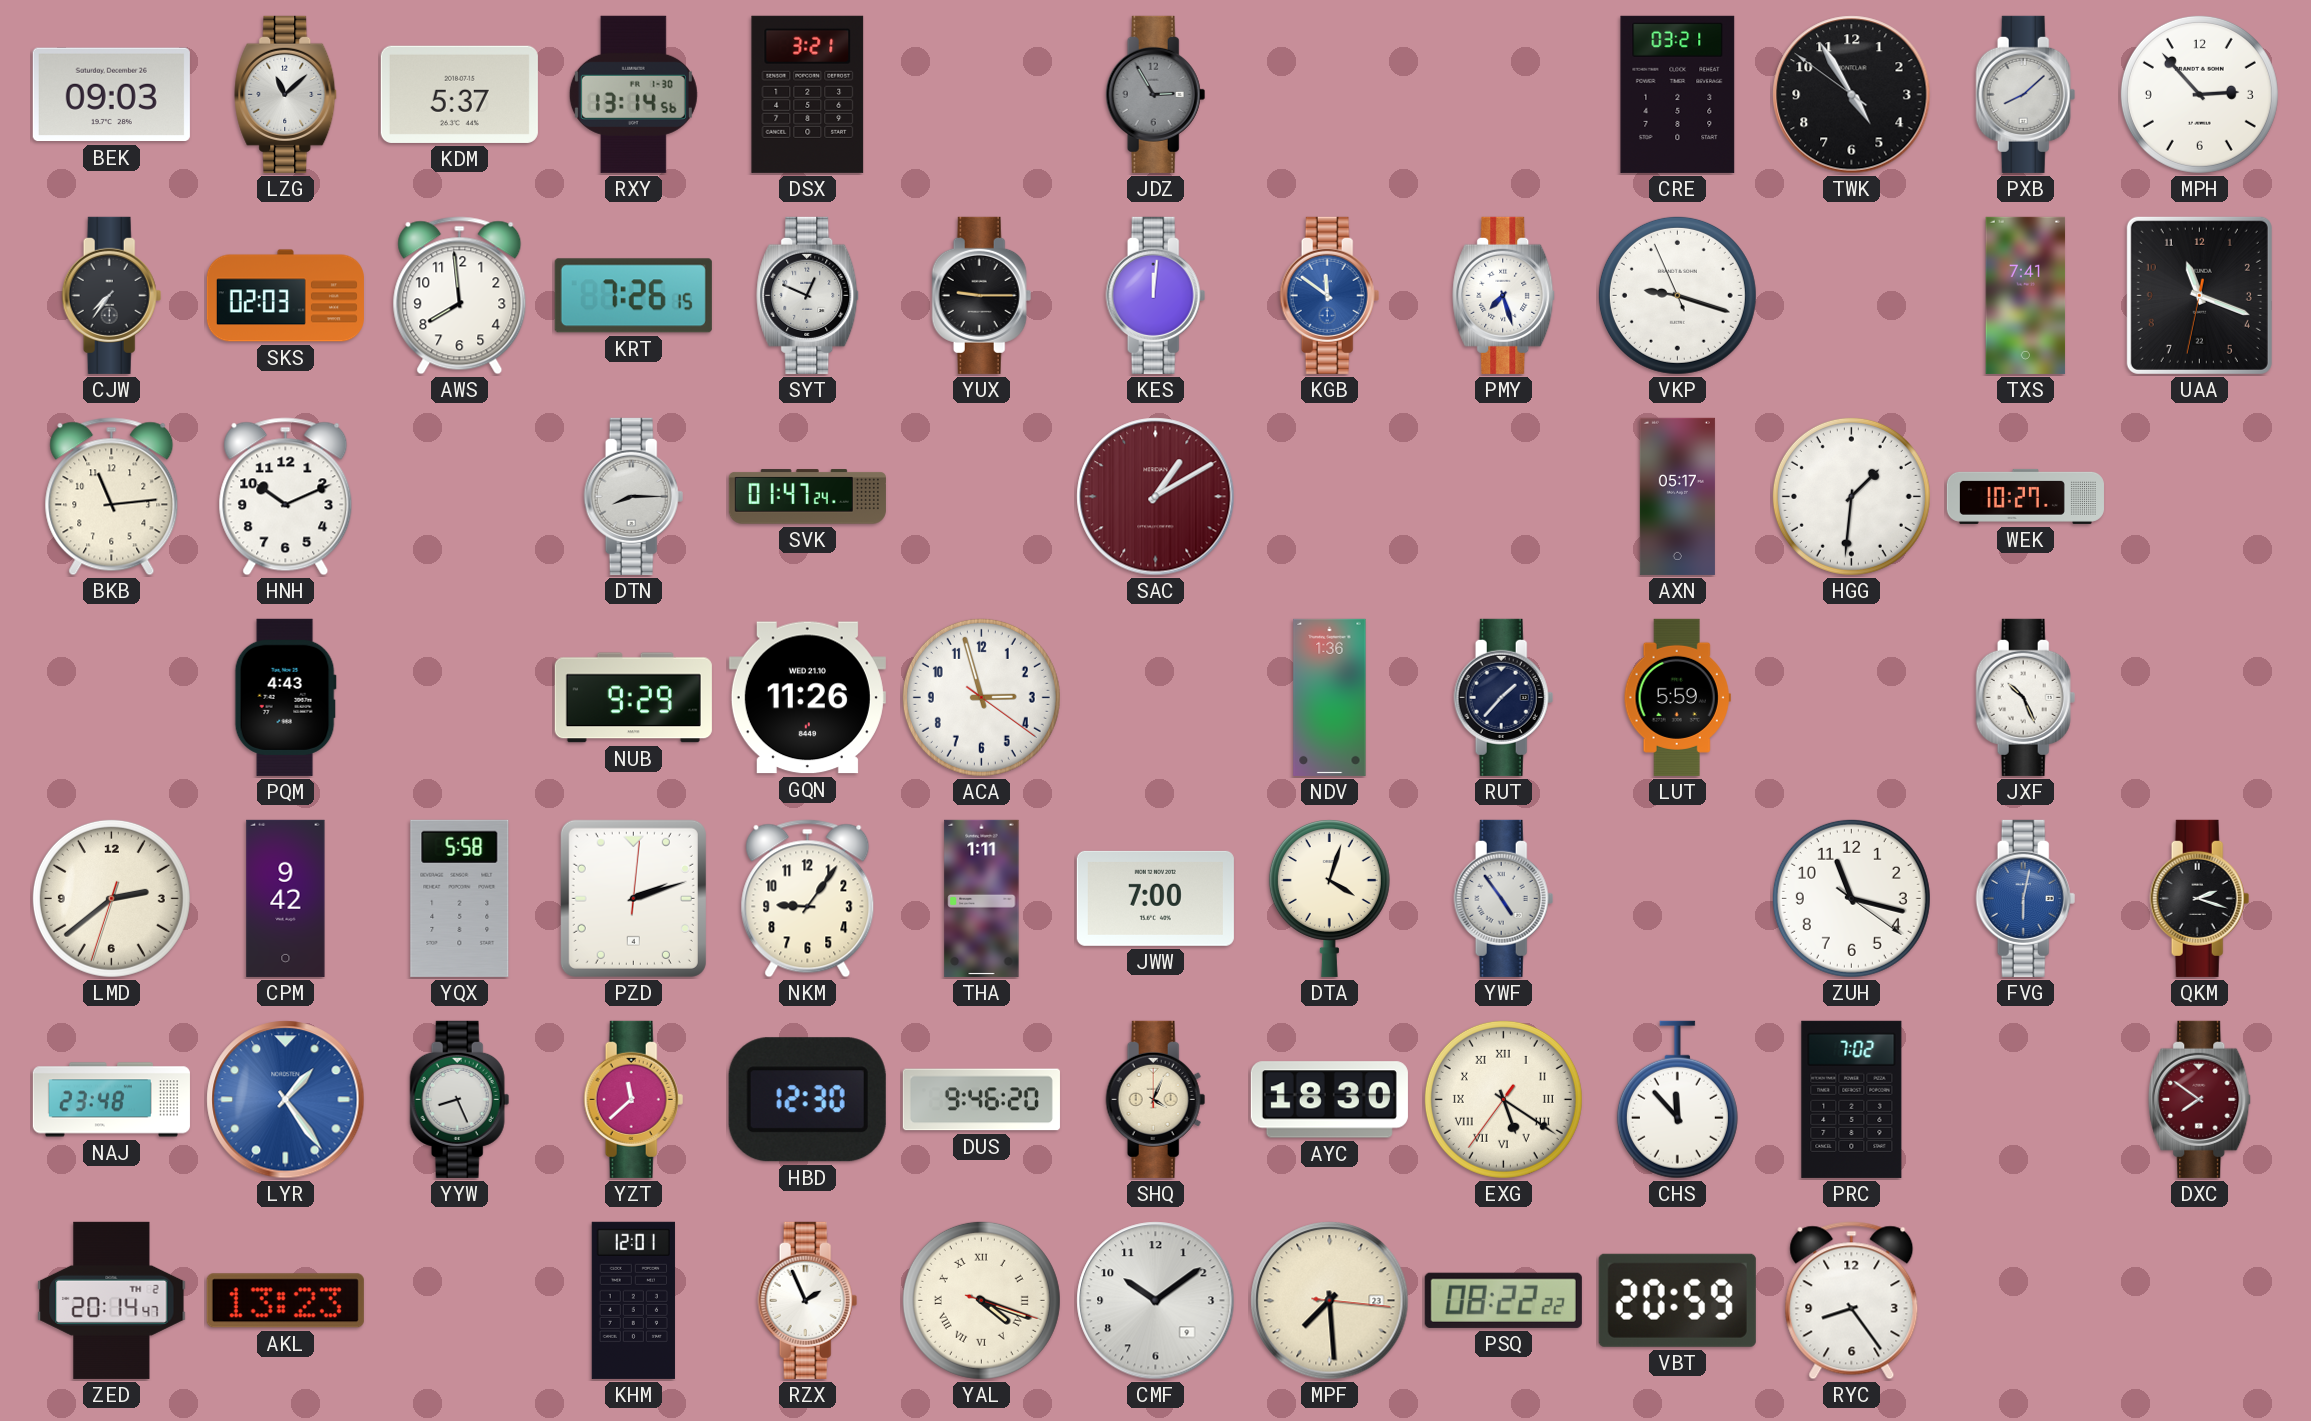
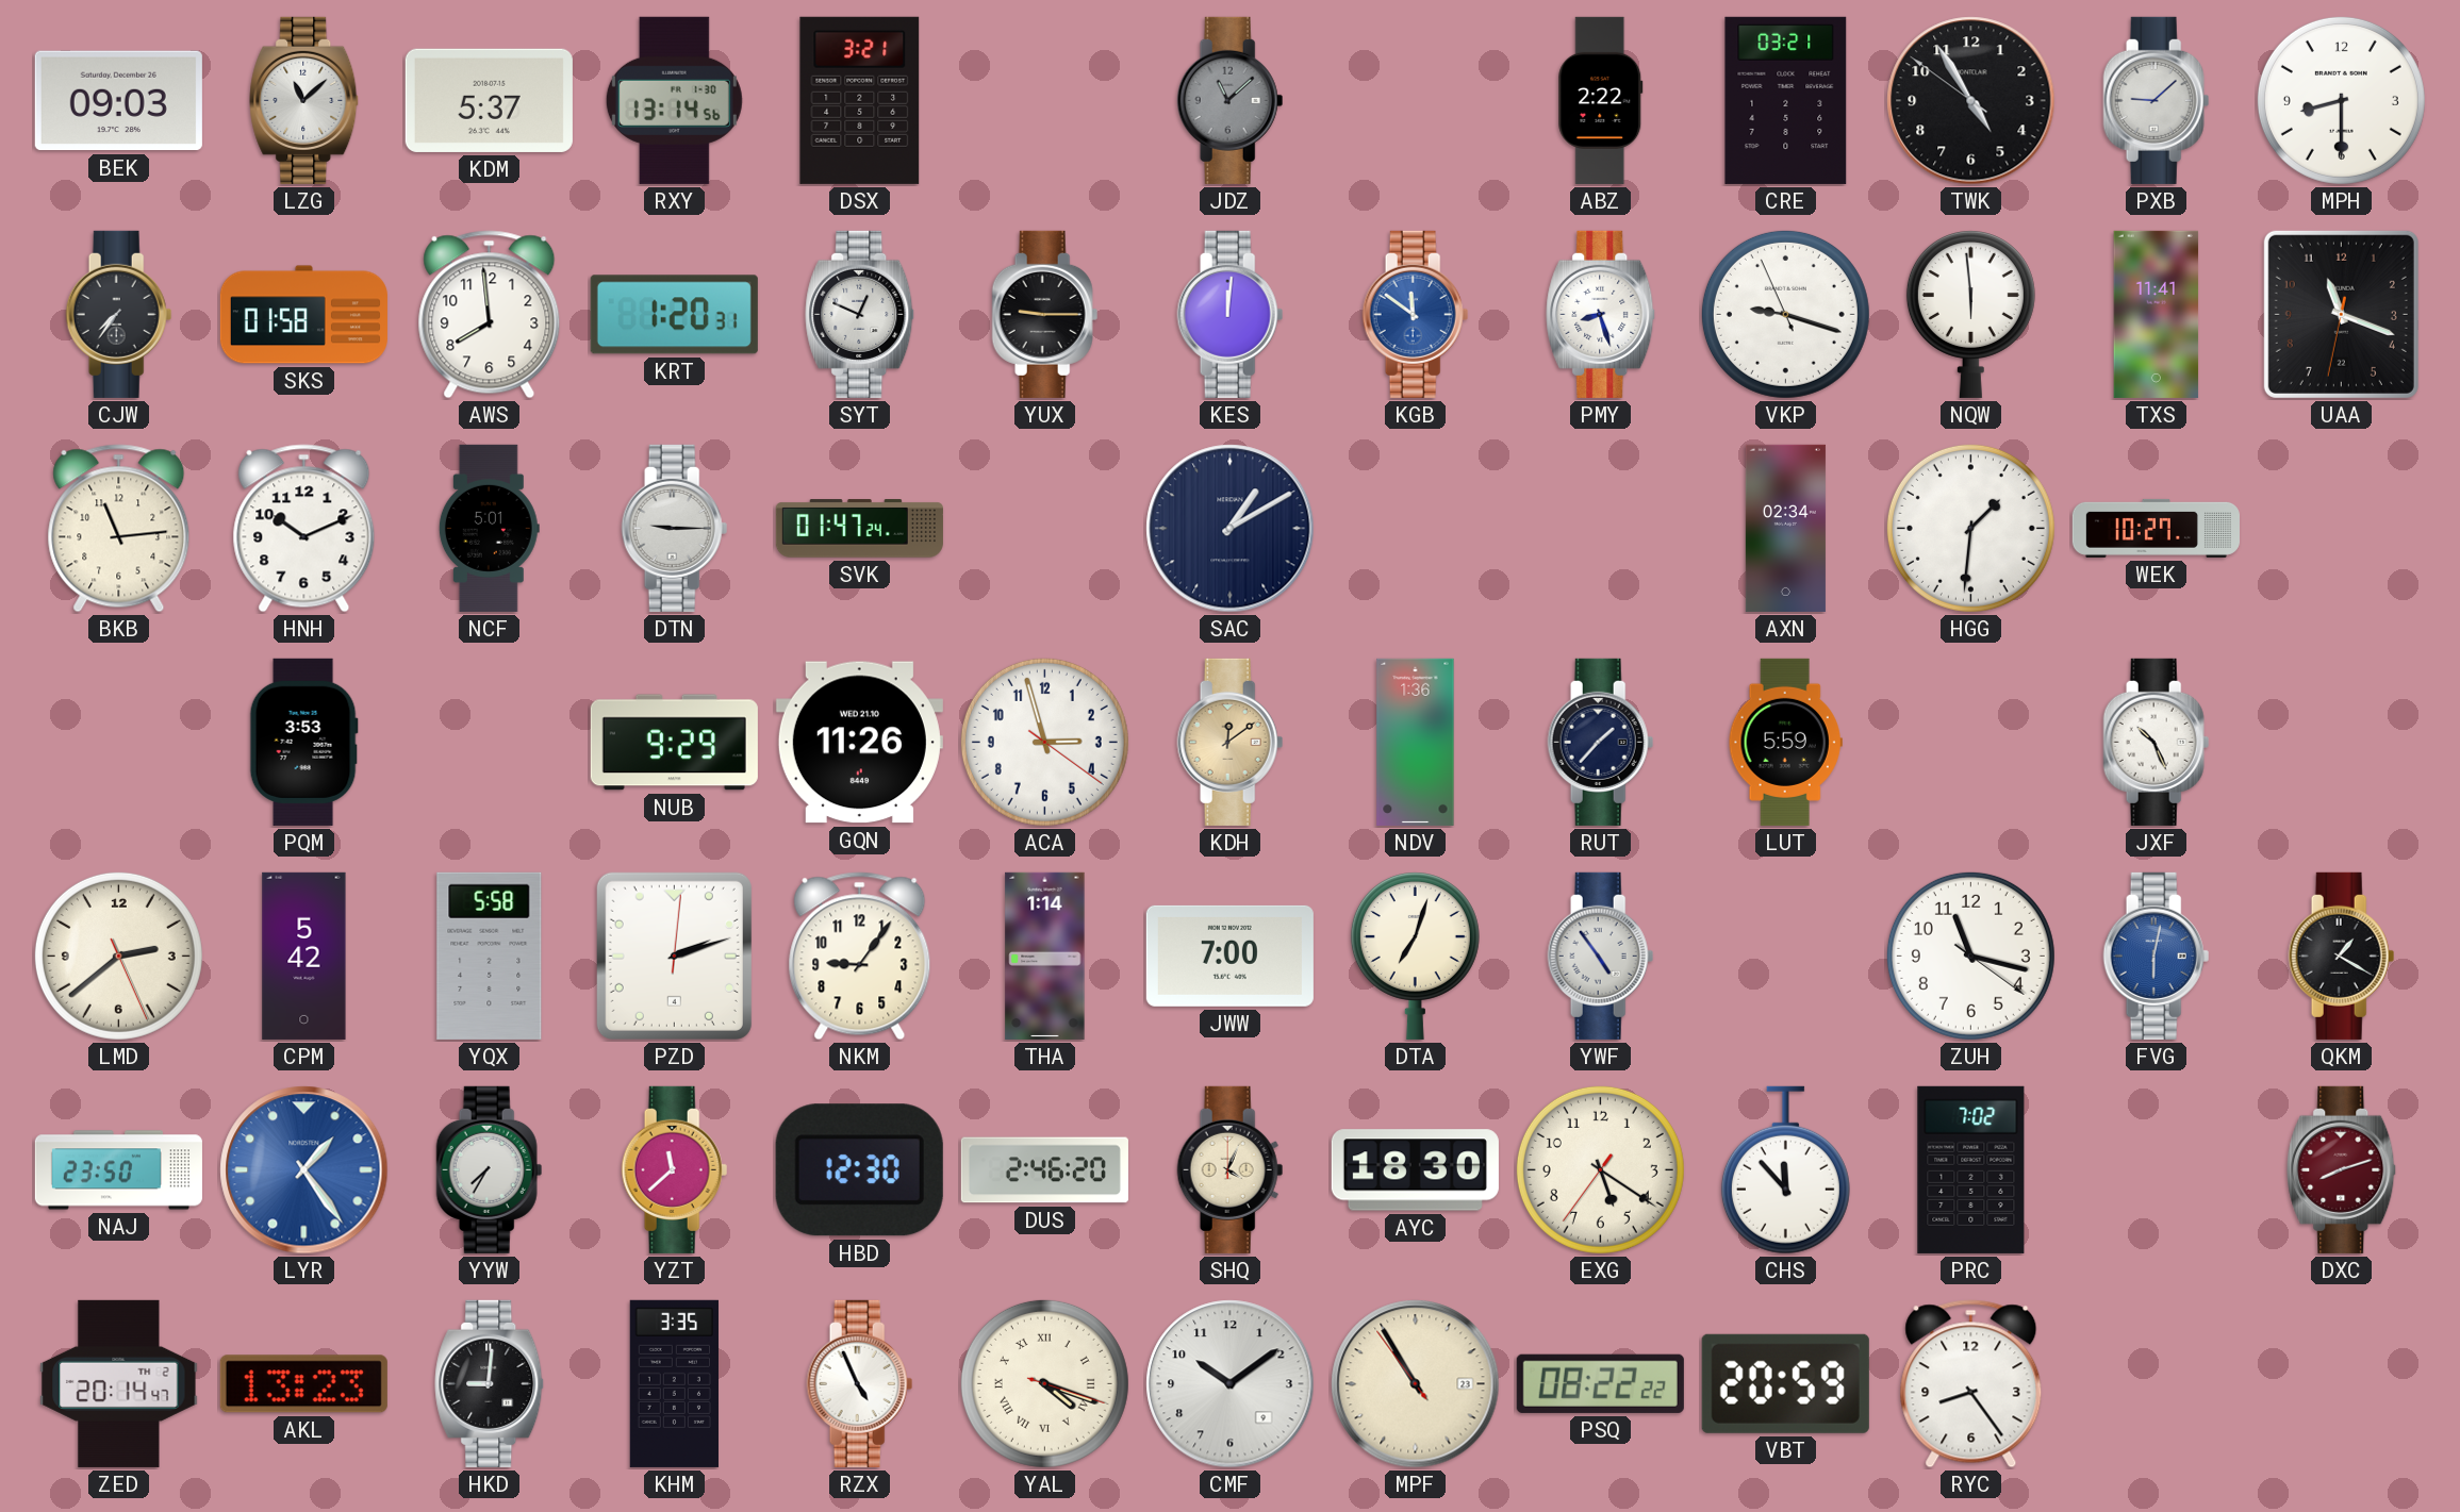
JDZ: 2:55 -> 11:08 (1231, 100)
ABZ: none -> 2:22 (1601, 100)
PXB: 8:08 -> 9:08 (2157, 100)
MPH: 2:53 -> 8:30 (2341, 100)
SKS: 02:03 -> 01:58 (303, 315)
KRT: 7:26 -> 1:20 (674, 315)
PMY: 7:27 -> 8:27 (1601, 314)
NQW: none -> 5:59 (1970, 315)
TXS: 7:41 -> 11:41 (2157, 314)
NCF: none -> 5:01 (489, 528)
DTN: 8:15 -> 9:15 (675, 528)
SAC dial: burgundy -> navy (1231, 529)
AXN: 05:17 -> 02:34 (1785, 528)
PQM: 4:43 -> 3:53 (303, 742)
KDH: none -> 12:09 (1231, 742)
LMD: 2:38:33 -> 2:38:26 (118, 956)
CPM: 9:42 -> 5:42 (304, 956)
THA: 1:11 -> 1:14 (1045, 956)
DTA: 4:03 -> 7:03 (1415, 957)
QKM: 2:18 -> 1:20 (2342, 956)
NAJ: 23:48 -> 23:50 (118, 1170)
YYW: 8:26 -> 7:35 (490, 1169)
DUS: 9:46 -> 2:46 (1044, 1170)
EXG numerals: Roman -> Arabic (1600, 1169)
DXC: 7:51 -> 8:12 (2342, 1169)
HKD: none -> 9:01 (490, 1383)
KHM: 12:01 -> 3:35 (674, 1383)
RZX: 1:56 -> 4:56 (860, 1383)
MPF: 7:29 -> 10:54 (1416, 1384)
